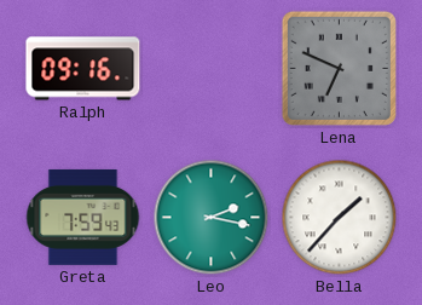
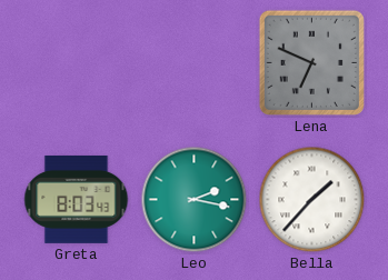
Ralph: 09:16 -> none (83, 69)
Greta: 7:59 -> 8:03 (77, 199)
